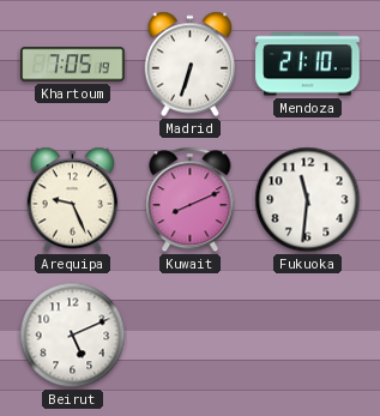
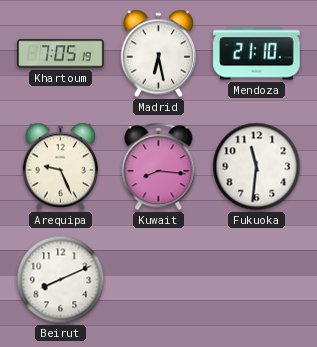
Madrid: 6:33 -> 6:28 (159, 54)
Kuwait: 8:11 -> 8:16 (159, 167)
Beirut: 5:11 -> 8:11 (61, 280)
